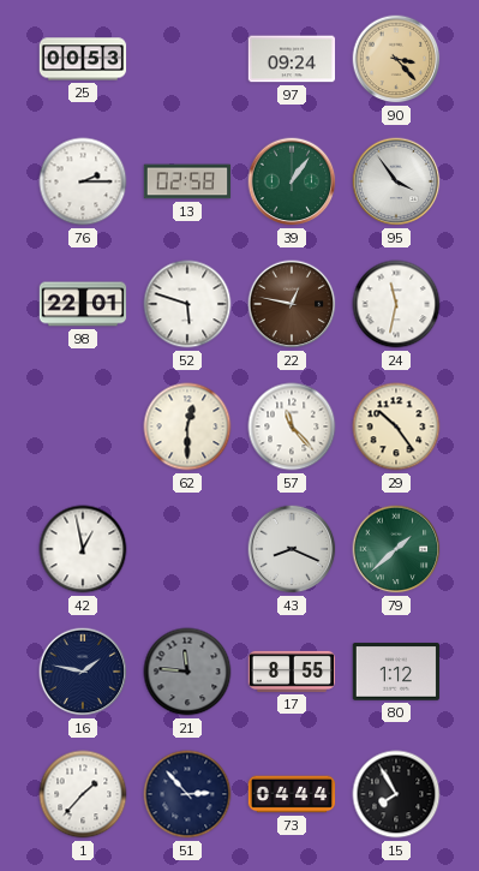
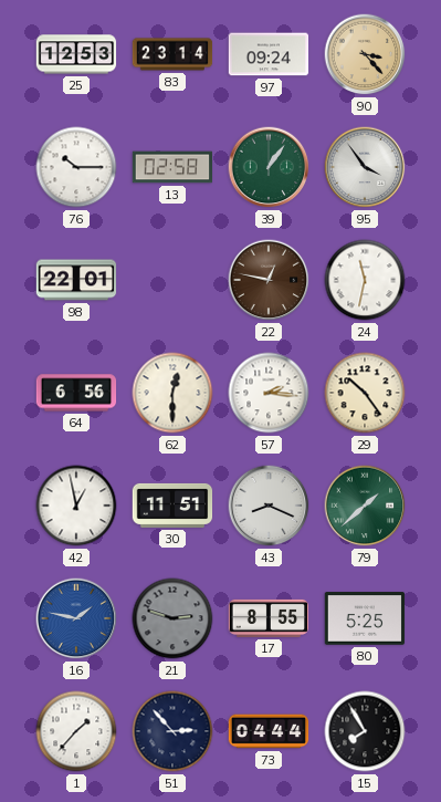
25: 00:53 -> 12:53 (76, 54)
83: none -> 23:14 (172, 54)
76: 2:15 -> 10:15 (76, 167)
52: 5:48 -> none (187, 304)
64: none -> 6:56 (76, 393)
57: 11:23 -> 2:16 (269, 393)
30: none -> 11:51 (172, 506)
16 dial: navy -> blue (76, 618)
21: 11:46 -> 2:48 (172, 618)
80: 1:12 -> 5:25 (365, 618)
